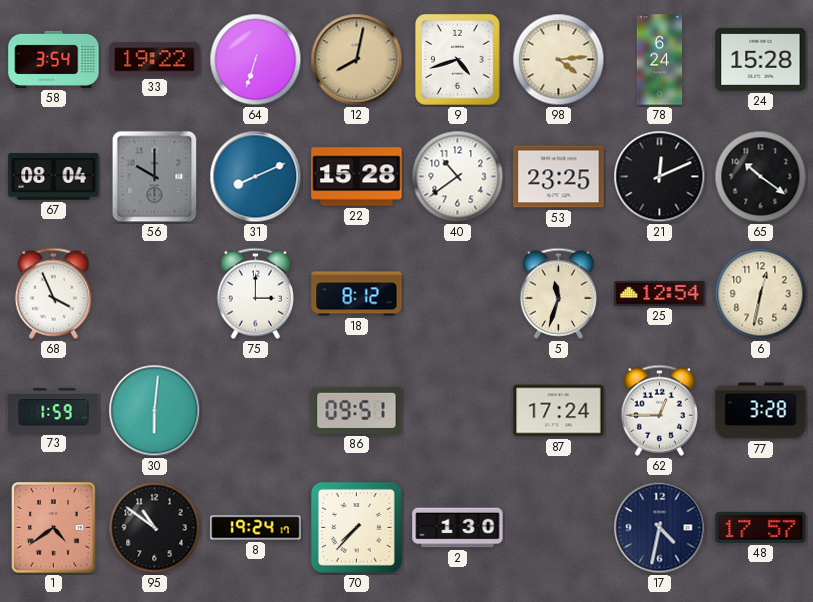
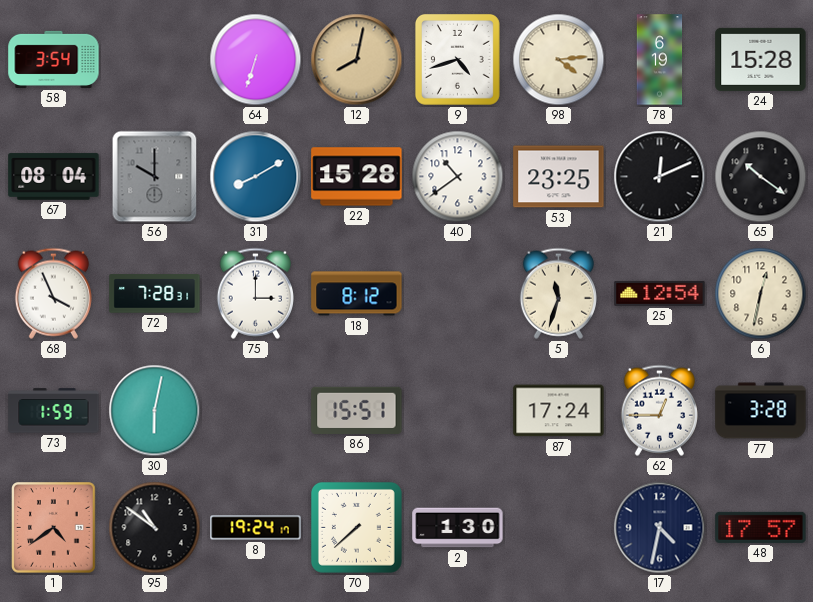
33: 19:22 -> none (155, 60)
78: 6:24 -> 6:19 (660, 60)
31: 8:11 -> 8:10 (256, 177)
72: none -> 7:28 (155, 294)
30: 6:01 -> 6:02 (155, 411)
86: 09:51 -> 15:51 (357, 410)
70: 7:37 -> 7:38 (356, 527)
